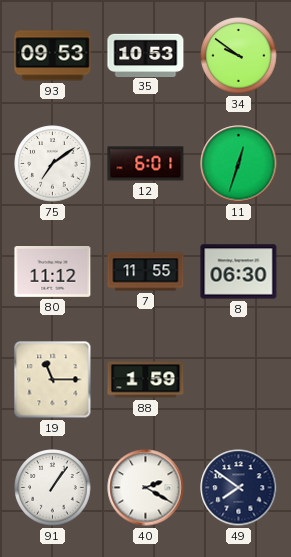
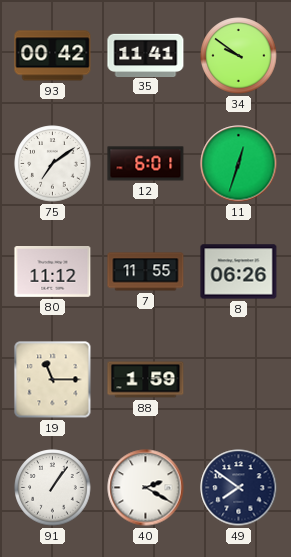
93: 09:53 -> 00:42 (53, 56)
35: 10:53 -> 11:41 (146, 55)
8: 06:30 -> 06:26 (239, 272)
